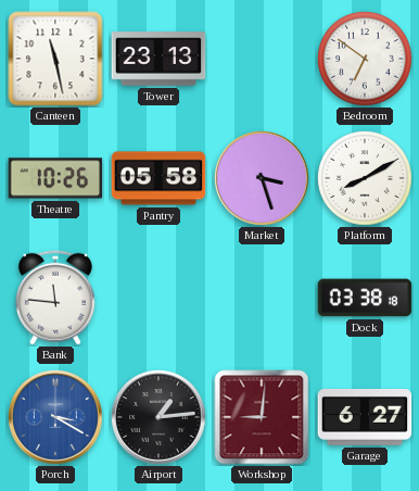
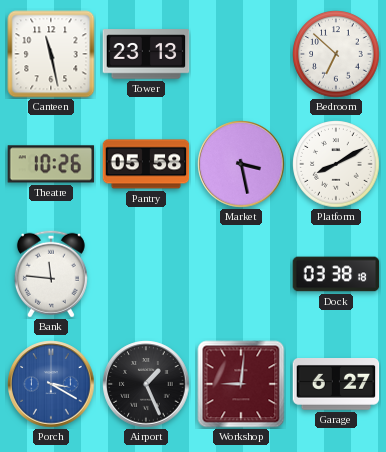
Bedroom: 6:51 -> 6:52 (336, 54)
Market: 3:27 -> 3:28 (241, 164)
Airport: 1:14 -> 1:26 (146, 384)
